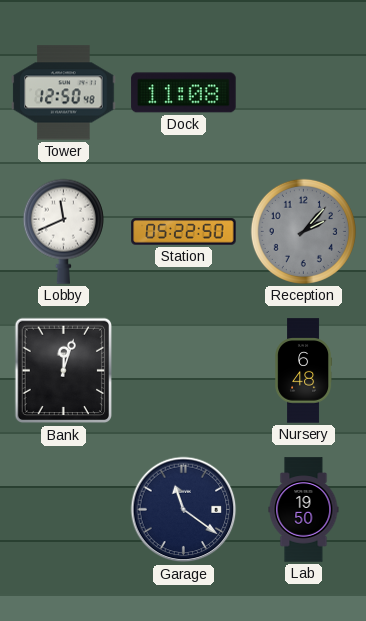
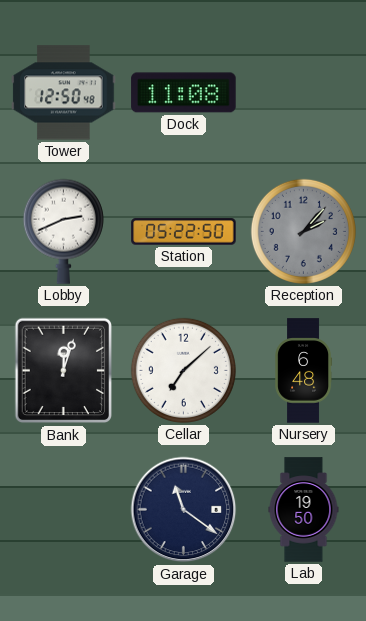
Lobby: 11:41 -> 2:41 (63, 231)
Cellar: none -> 7:08 (183, 370)
